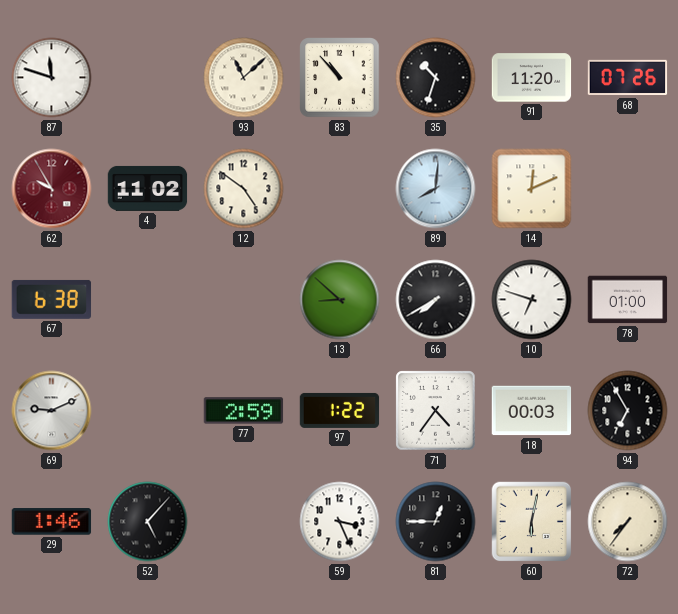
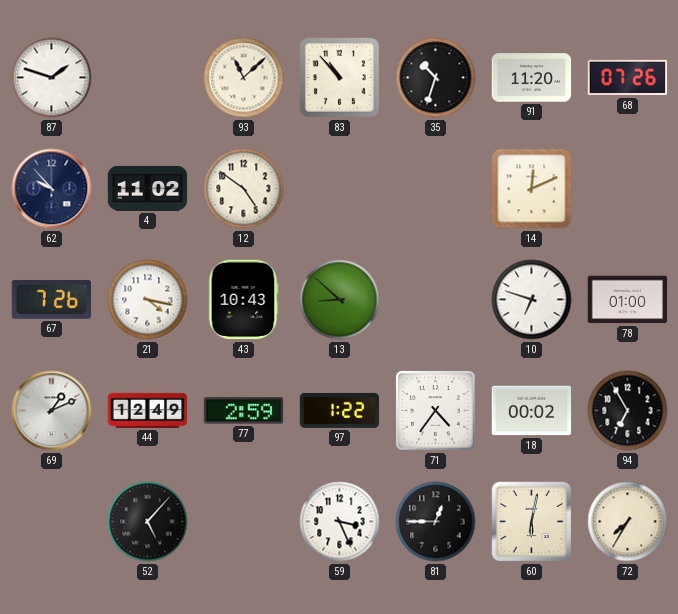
87: 11:48 -> 1:48 (52, 78)
62: 9:55 -> 9:53 (52, 189)
62 dial: burgundy -> navy (52, 189)
89: 8:01 -> none (436, 189)
67: 6:38 -> 7:26 (52, 299)
21: none -> 4:17 (148, 300)
43: none -> 10:43 (243, 300)
66: 7:40 -> none (436, 300)
69: 9:11 -> 1:11 (52, 411)
44: none -> 12:49 (148, 410)
18: 00:03 -> 00:02 (532, 411)
29: 1:46 -> none (52, 522)
72: 7:36 -> 7:35 (628, 522)
